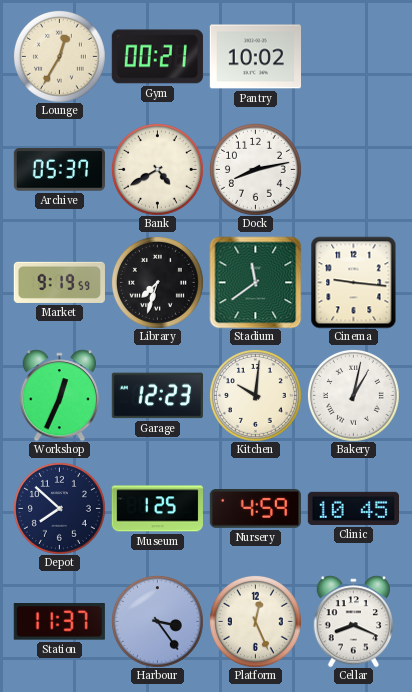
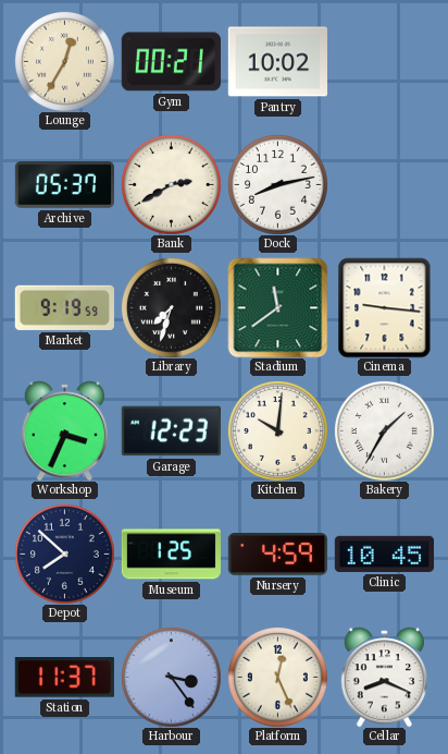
Bank: 4:40 -> 2:40 (171, 184)
Workshop: 12:34 -> 3:34 (65, 430)
Bakery: 1:02 -> 1:35 (384, 430)
